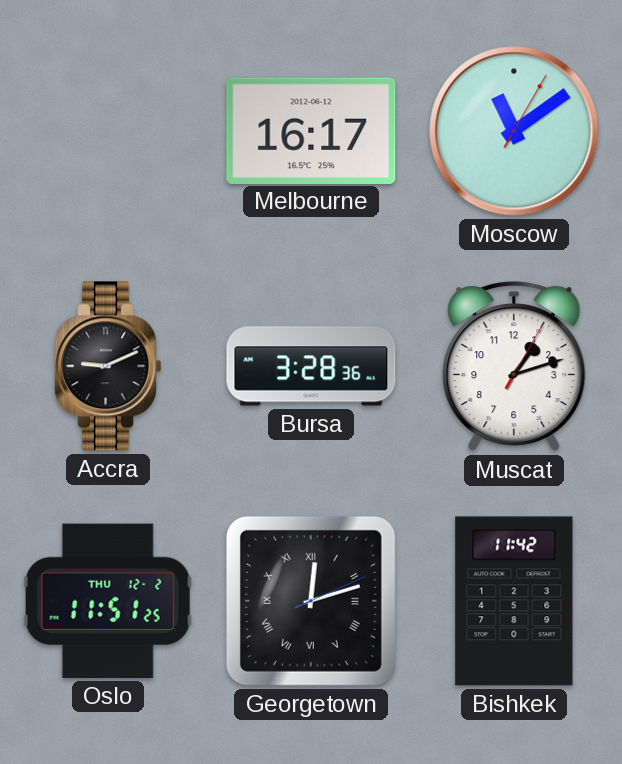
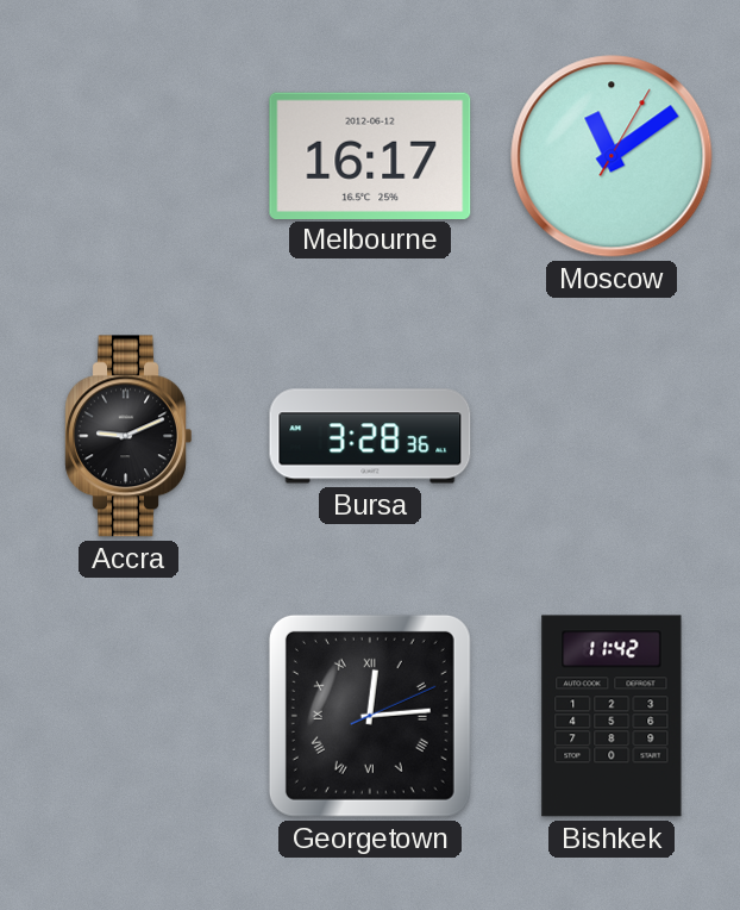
Muscat: 1:12 -> none (514, 367)
Oslo: 11:51 -> none (108, 601)
Georgetown: 12:12 -> 12:14 (370, 716)
